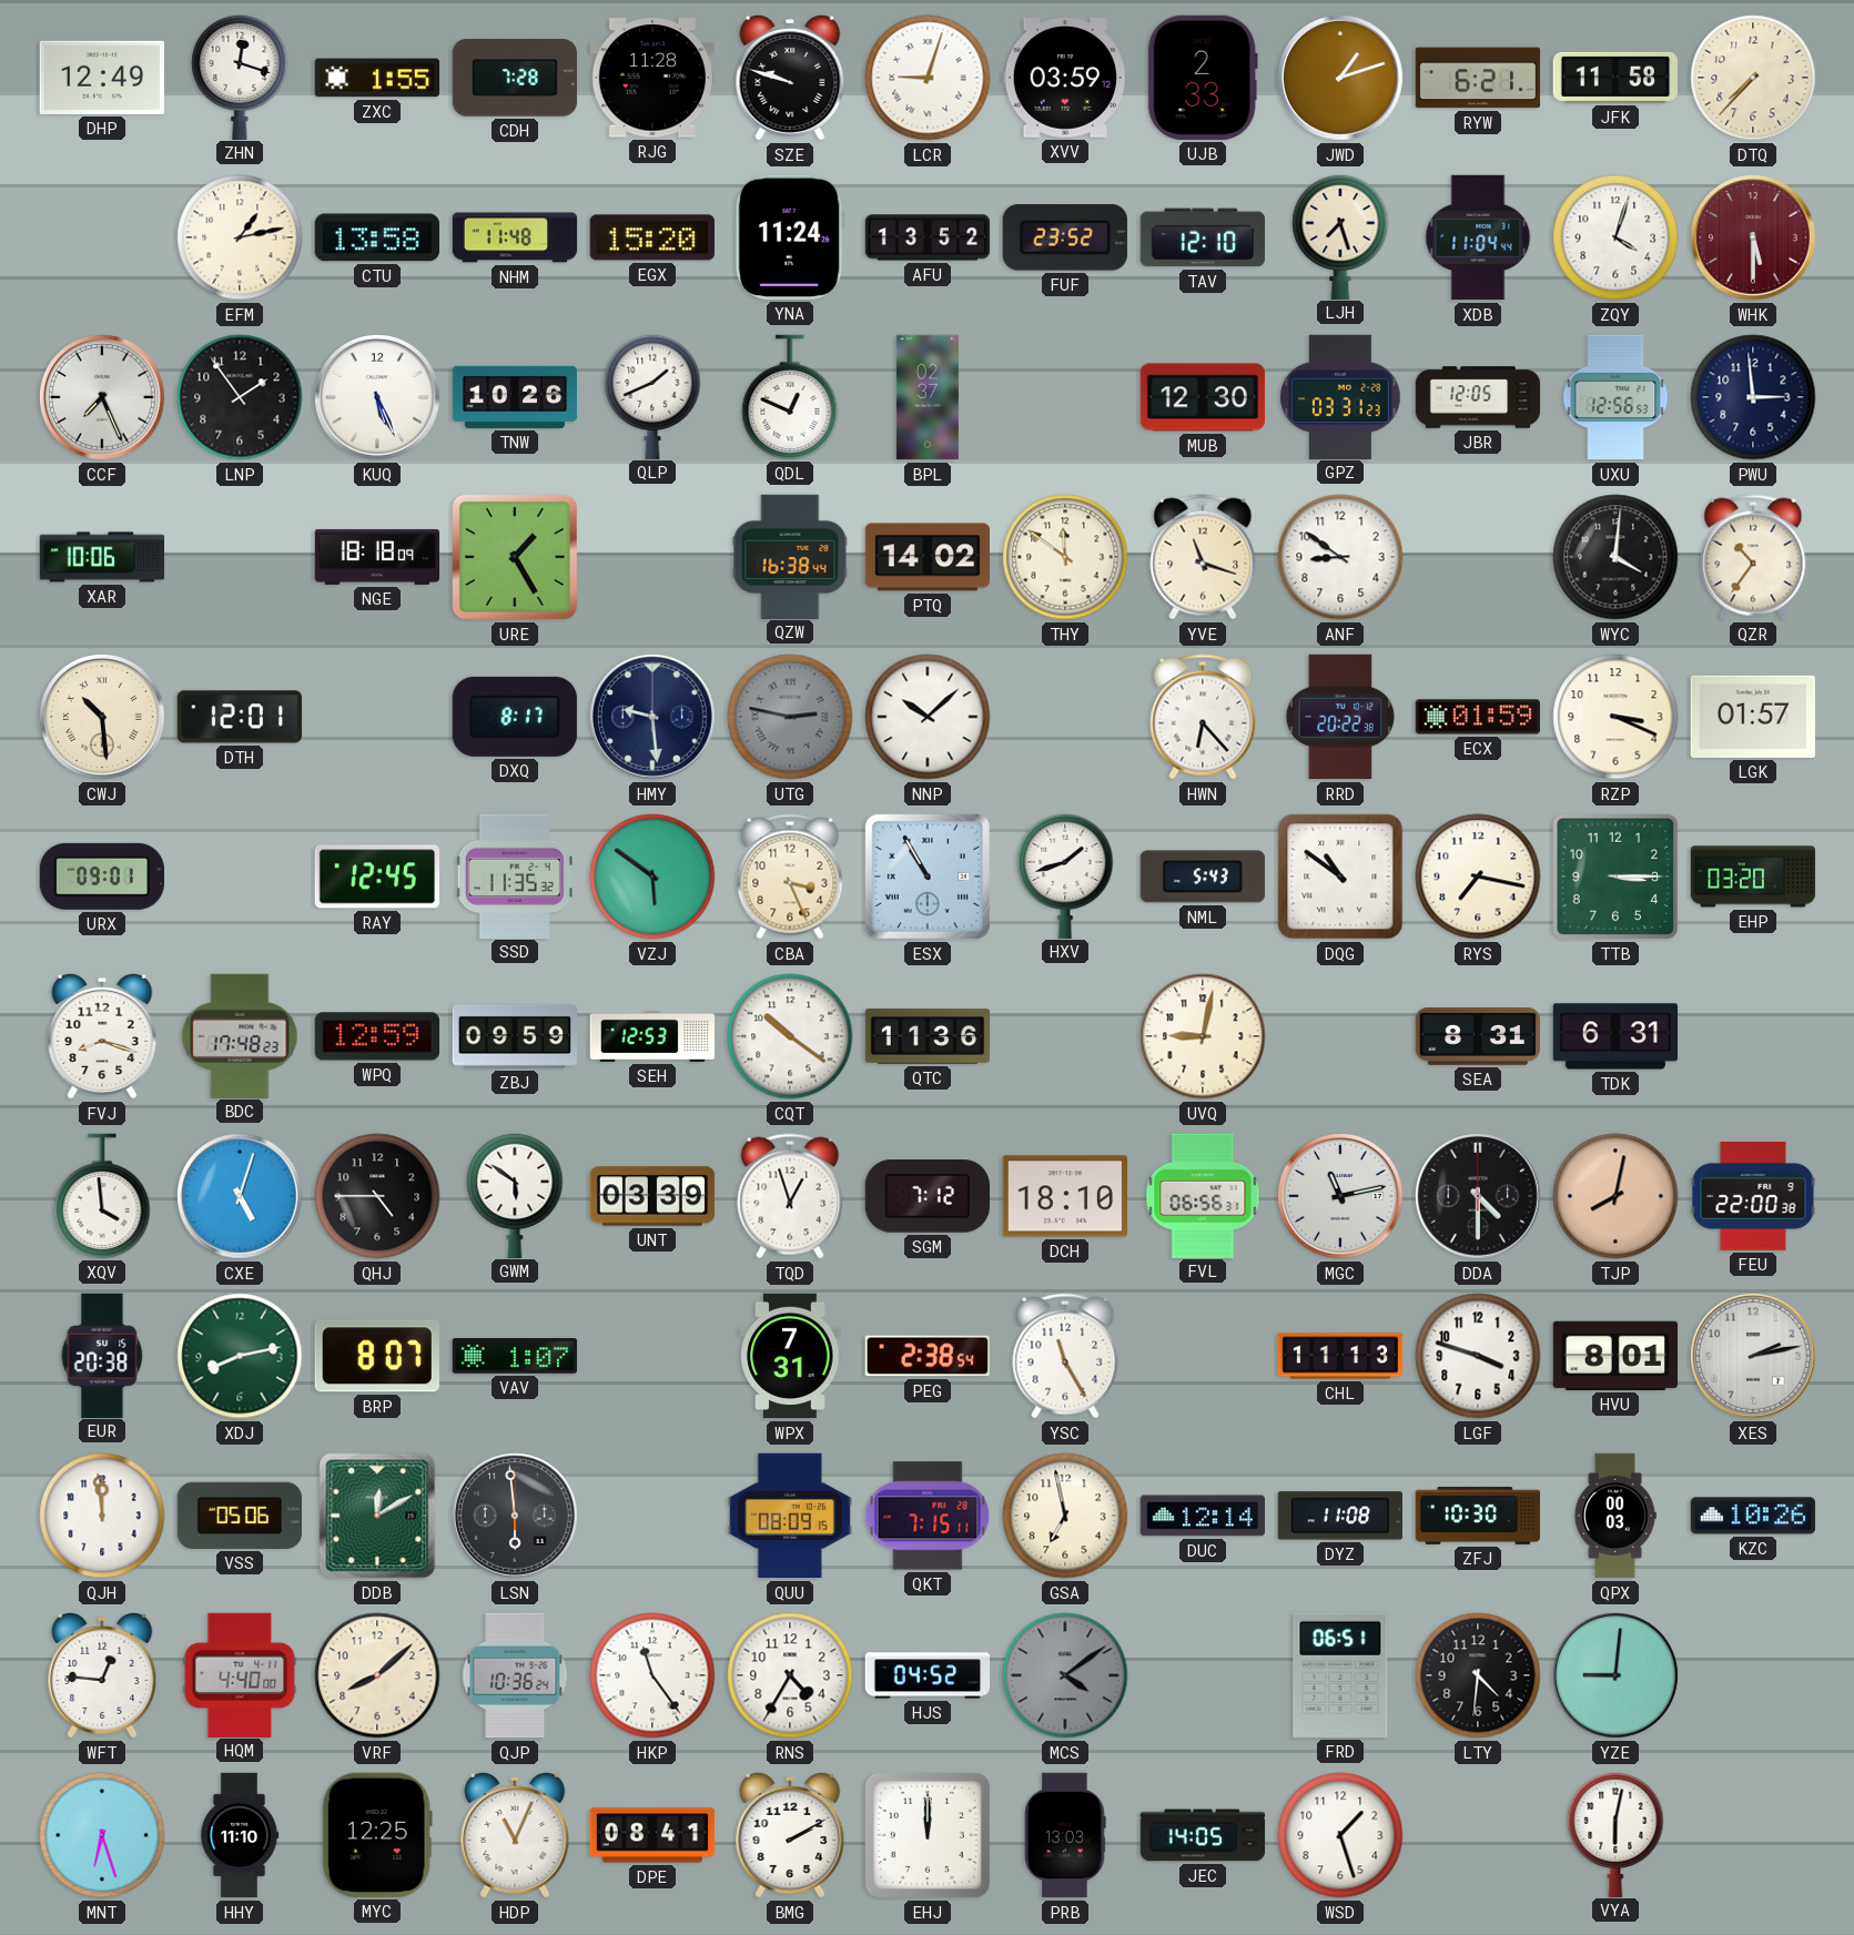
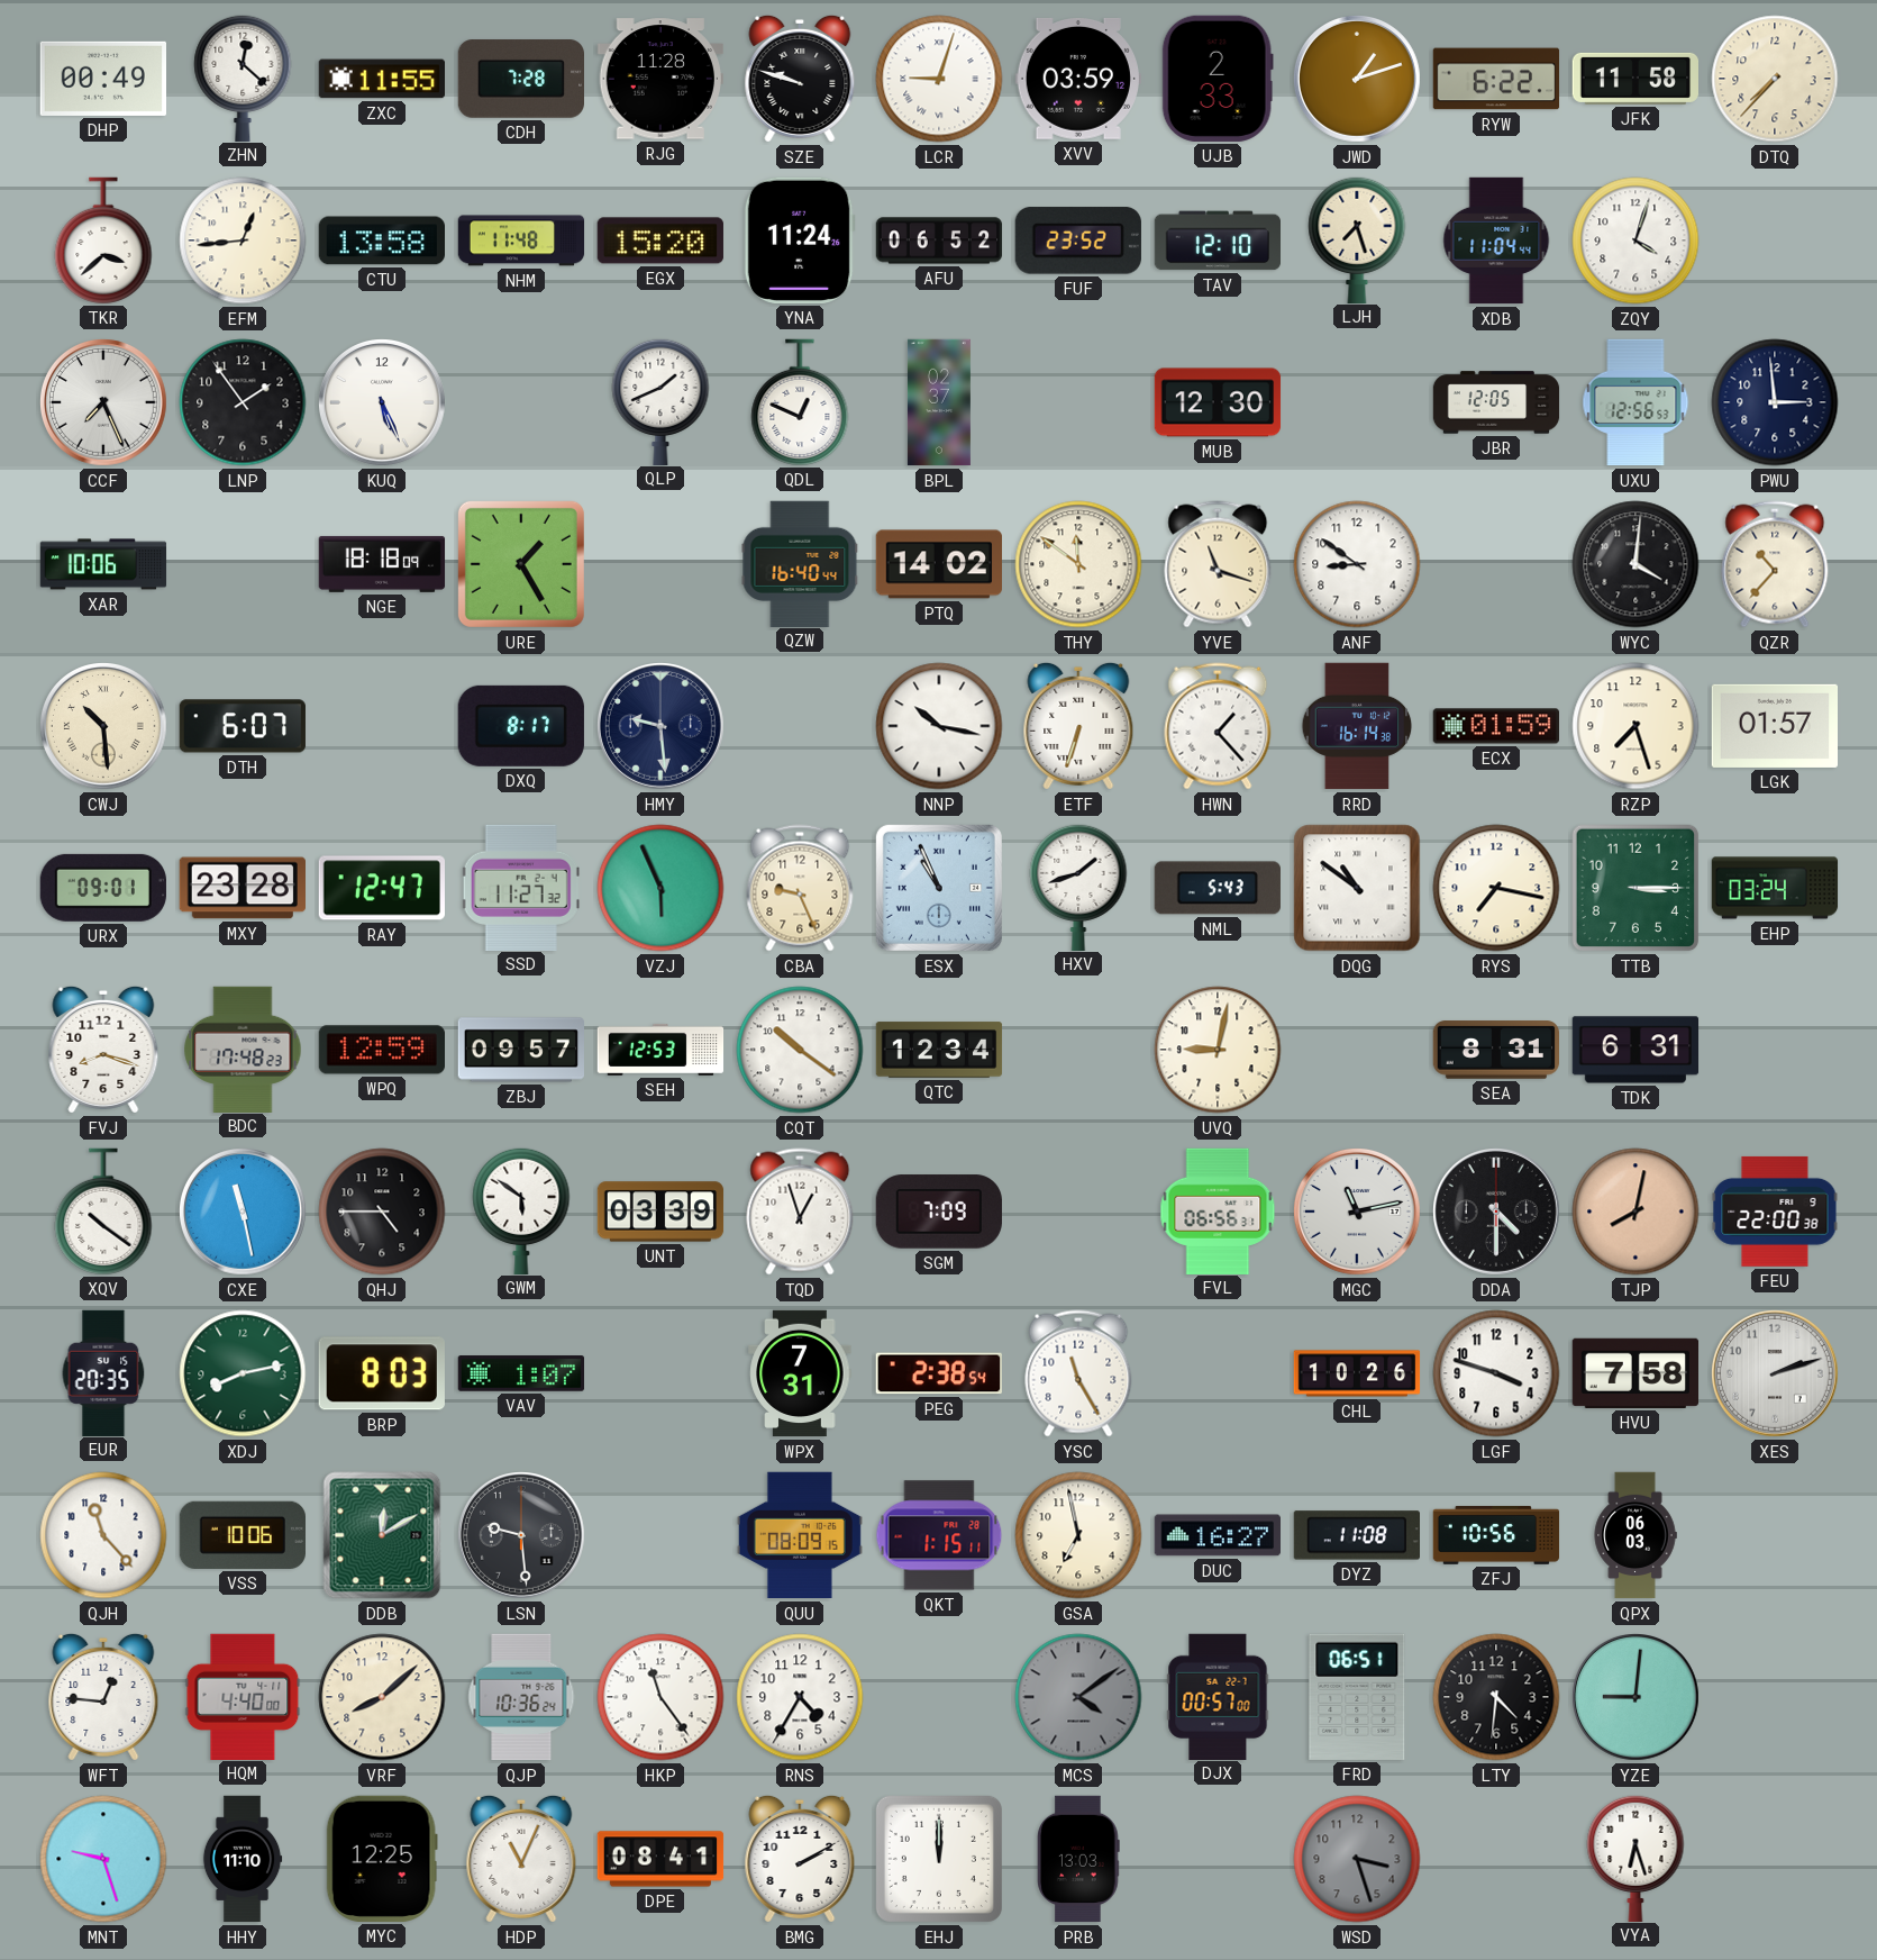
DHP: 12:49 -> 00:49 (102, 79)
ZHN: 12:18 -> 12:22 (243, 78)
ZXC: 1:55 -> 11:55 (381, 79)
RYW: 6:21 -> 6:22 (1496, 79)
TKR: none -> 3:38 (103, 241)
EFM: 1:13 -> 12:44 (243, 241)
AFU: 13:52 -> 06:52 (939, 241)
WHK: 5:30 -> none (1754, 239)
TNW: 10:26 -> none (515, 397)
GPZ: 03:31 -> none (1341, 396)
QZW: 16:38 -> 16:40 (800, 563)
QZR: 10:36 -> 10:37 (1775, 564)
DTH: 12:01 -> 6:07 (243, 726)
UTG: 2:47 -> none (790, 717)
NNP: 10:08 -> 10:17 (939, 726)
ETF: none -> 6:33 (1078, 726)
HWN: 6:23 -> 1:23 (1218, 726)
RRD: 20:22 -> 16:14 (1357, 726)
RZP: 3:19 -> 7:27 (1635, 726)
MXY: none -> 23:28 (242, 888)
RAY: 12:45 -> 12:47 (381, 888)
SSD: 11:35 -> 11:27 (521, 887)
VZJ: 5:51 -> 5:56 (660, 888)
CBA: 3:26 -> 9:26 (800, 888)
ESX: 10:55 -> 10:56 (939, 888)
EHP: 03:20 -> 03:24 (1775, 888)
ZBJ: 09:59 -> 09:57 (520, 1050)
QTC: 11:36 -> 12:34 (939, 1050)
XQV: 3:59 -> 10:21 (103, 1212)
CXE: 5:03 -> 11:28 (244, 1213)
SGM: 7:12 -> 7:09 (939, 1212)
DCH: 18:10 -> none (1064, 1196)
EUR: 20:38 -> 20:35 (103, 1372)
BRP: 8:07 -> 8:03 (382, 1373)
CHL: 11:13 -> 10:26 (1357, 1373)
HVU: 8:01 -> 7:58 (1634, 1373)
XES: 2:13 -> 2:12 (1776, 1374)
QJH: 11:59 -> 11:23 (103, 1535)
VSS: 05:06 -> 10:06 (242, 1535)
LSN: 5:59 -> 9:29 (522, 1536)
QKT: 7:15 -> 1:15 (939, 1535)
DUC: 12:14 -> 16:27 (1217, 1535)
ZFJ: 10:30 -> 10:56 (1496, 1535)
QPX: 00:03 -> 06:03 (1635, 1535)
KZC: 10:26 -> none (1753, 1516)
HJS: 04:52 -> none (928, 1675)
DJX: none -> 00:57 (1218, 1696)
MNT: 6:27 -> 9:27 (103, 1859)
JEC: 14:05 -> none (1203, 1835)
WSD: 1:27 -> 3:27 (1357, 1859)
WSD dial: white -> grey (1357, 1859)
VYA: 6:02 -> 6:27 (1635, 1858)
